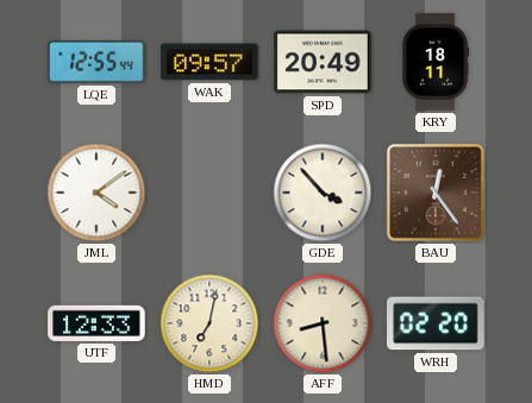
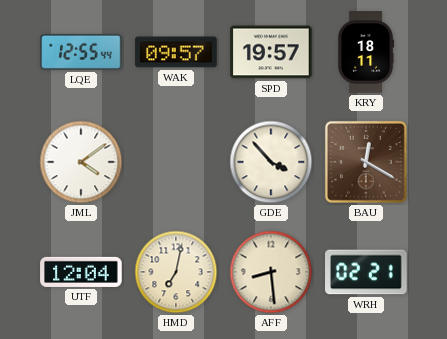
SPD: 20:49 -> 19:57 (271, 52)
BAU: 12:24 -> 12:20 (366, 162)
UTF: 12:33 -> 12:04 (81, 272)
WRH: 02:20 -> 02:21 (366, 272)
